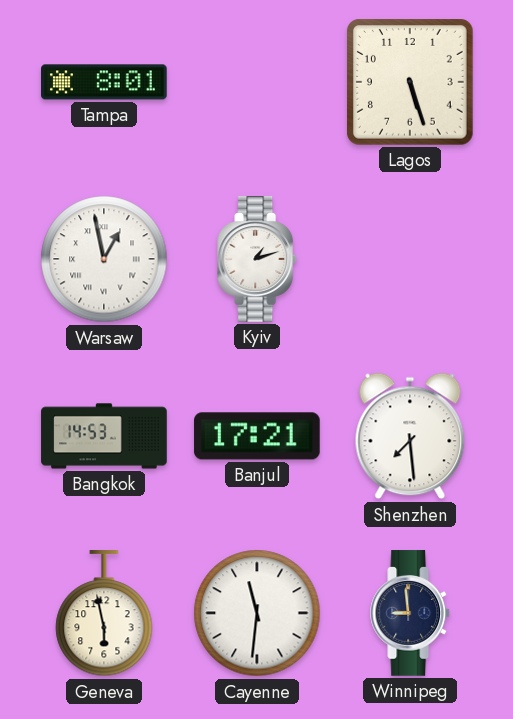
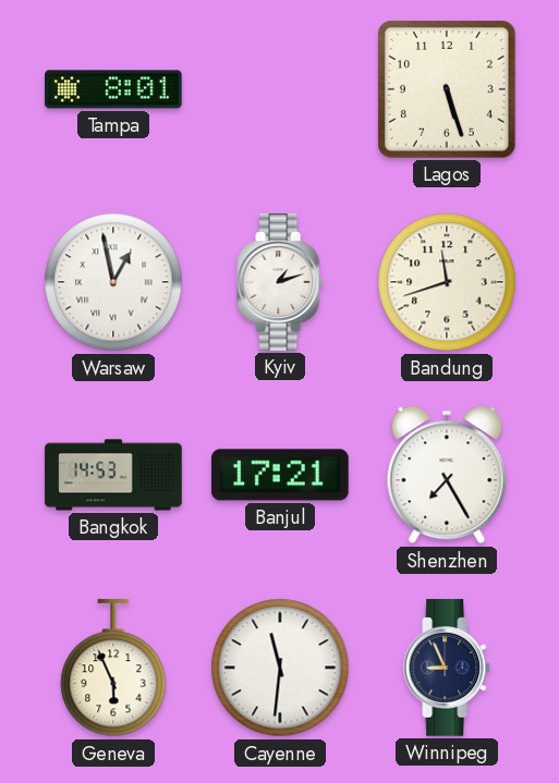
Bandung: none -> 11:42 (447, 282)
Shenzhen: 7:29 -> 7:25 (447, 475)
Geneva: 5:58 -> 5:56 (113, 669)
Winnipeg: 8:59 -> 8:56 (448, 668)
